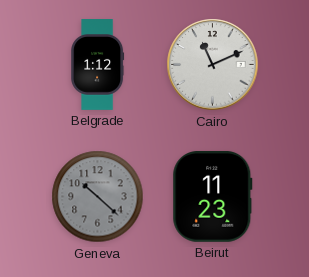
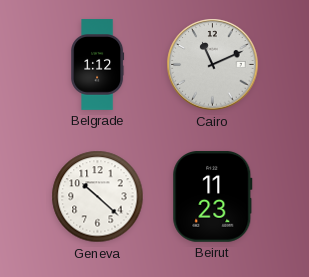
Geneva dial: grey -> white (98, 197)
